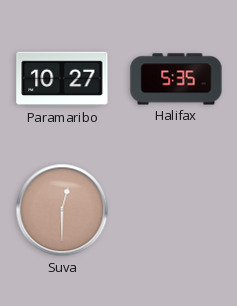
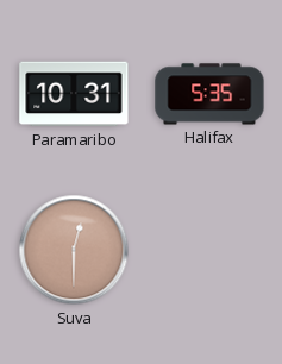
Paramaribo: 10:27 -> 10:31 (74, 94)
